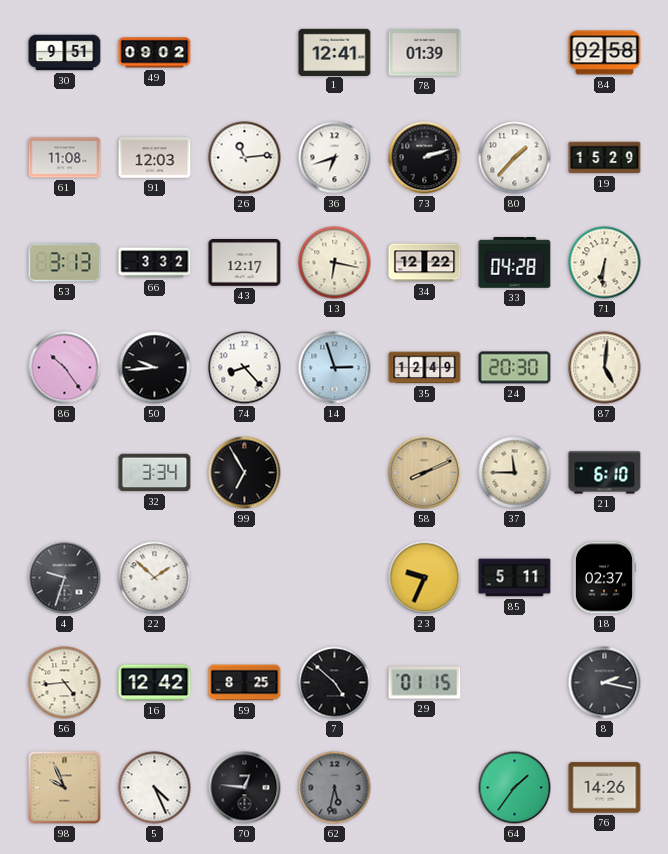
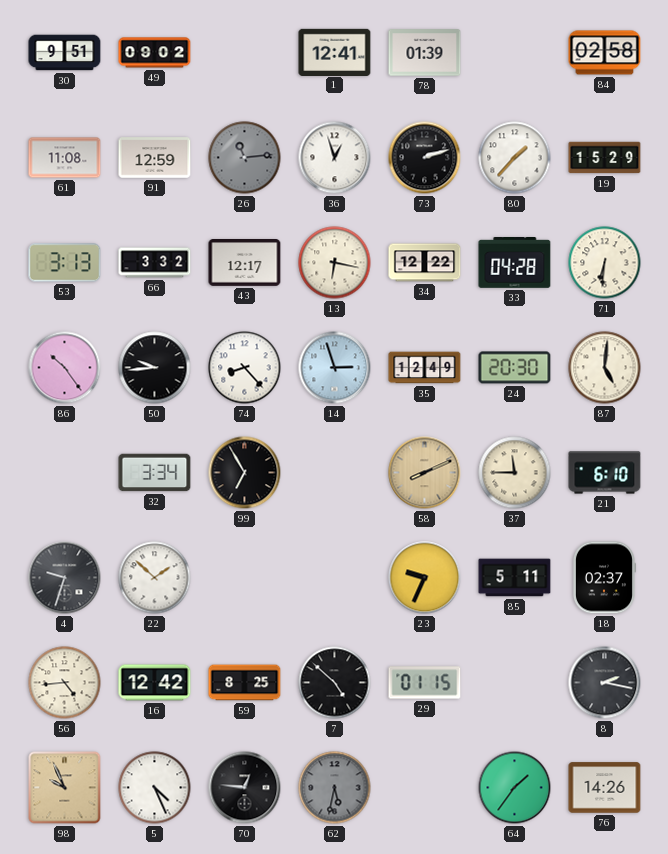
91: 12:03 -> 12:59 (155, 158)
26 dial: white -> grey (245, 158)
36: 6:42 -> 12:57 (335, 158)
